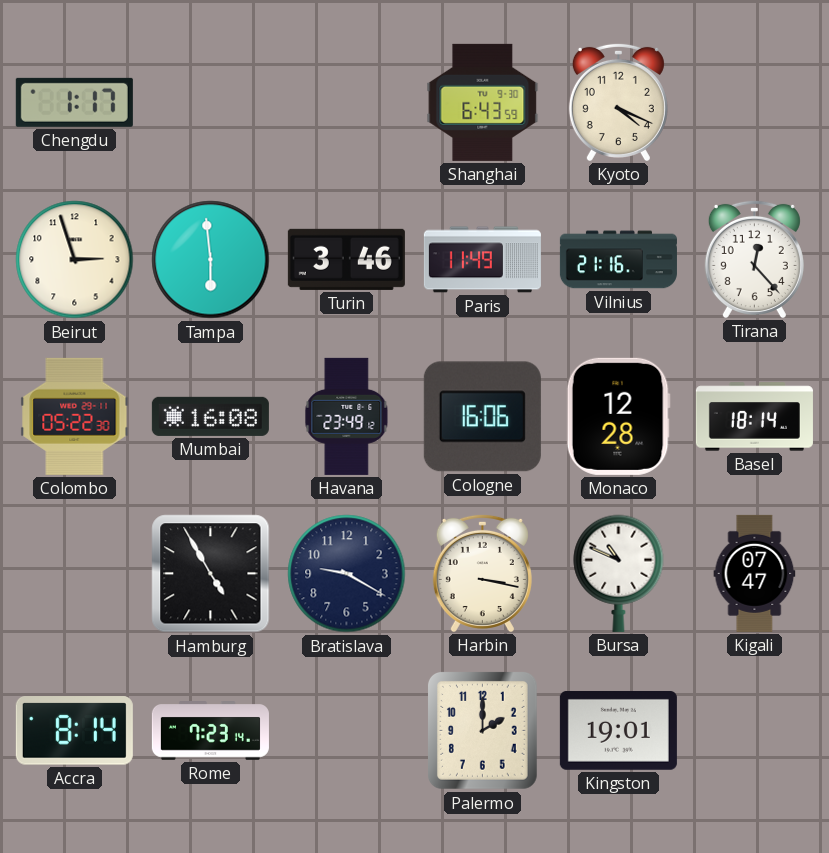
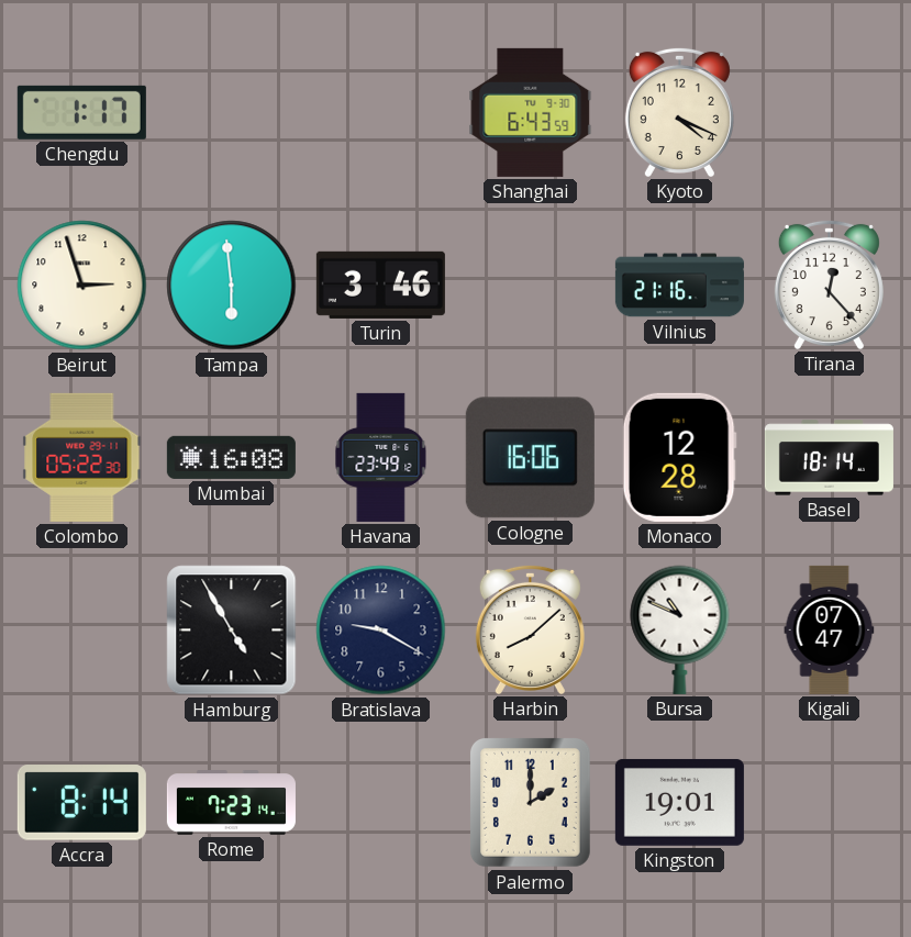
Paris: 11:49 -> none (482, 260)
Harbin: 3:17 -> 8:08 (530, 629)
